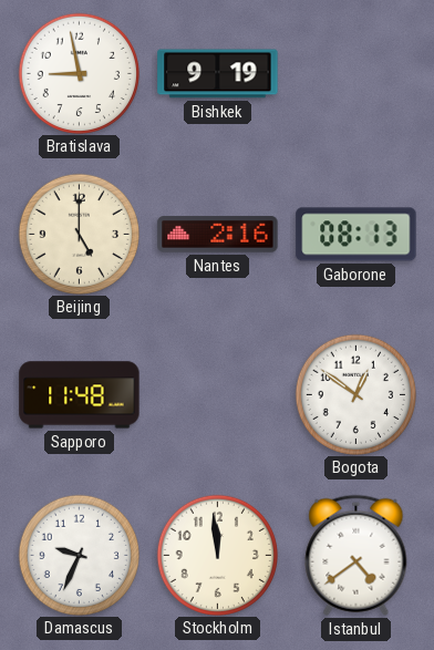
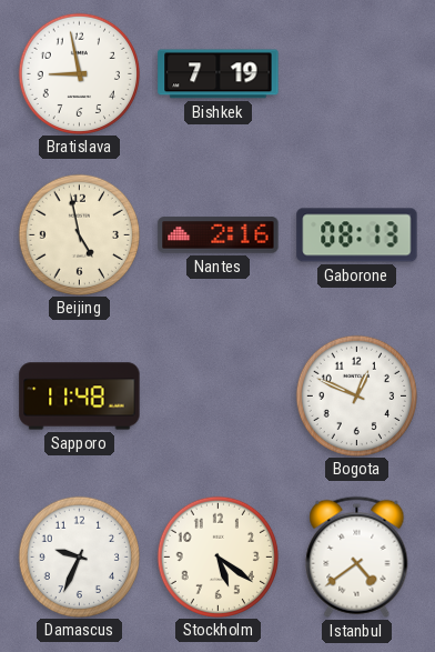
Bishkek: 9:19 -> 7:19 (219, 74)
Beijing: 5:00 -> 4:58 (79, 234)
Bogota: 12:51 -> 12:49 (356, 395)
Stockholm: 11:59 -> 5:21 (217, 556)
